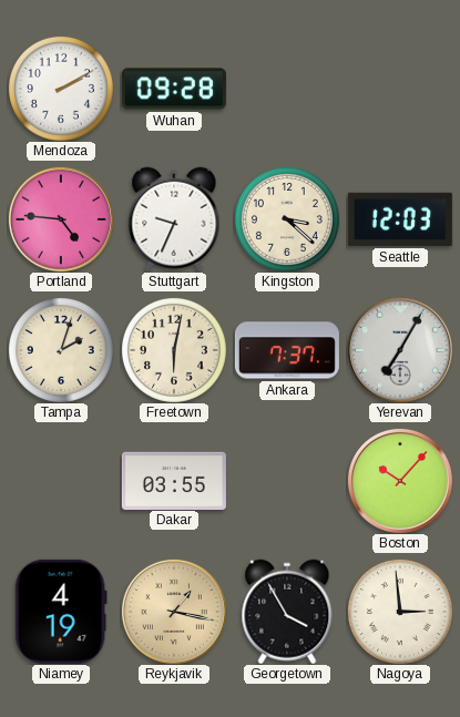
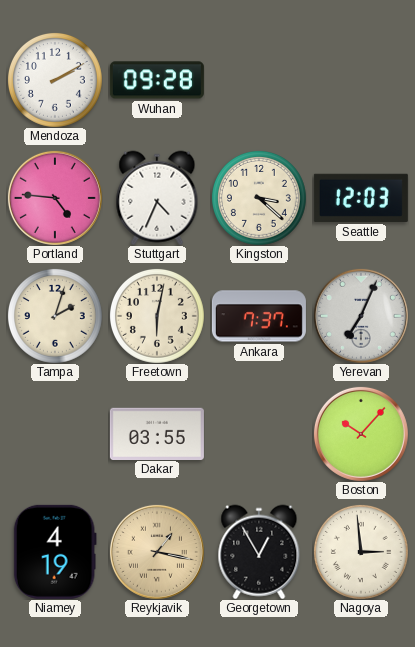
Stuttgart: 9:34 -> 4:34 (157, 198)
Yerevan: 7:05 -> 7:04 (361, 316)
Georgetown: 3:55 -> 12:55 (259, 552)
